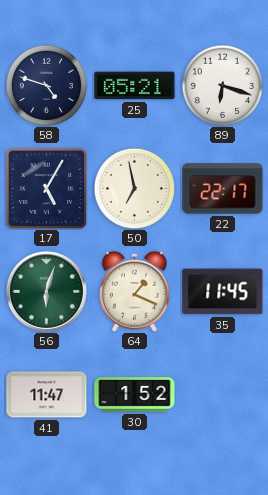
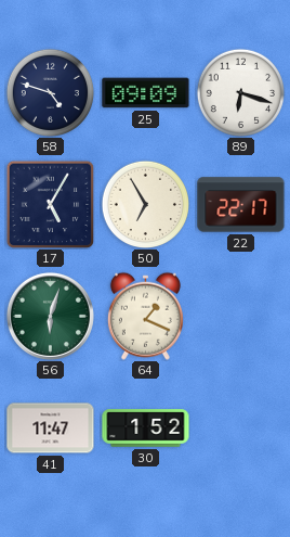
25: 05:21 -> 09:09 (146, 93)
50: 6:58 -> 6:55 (145, 204)
35: 11:45 -> none (223, 292)
